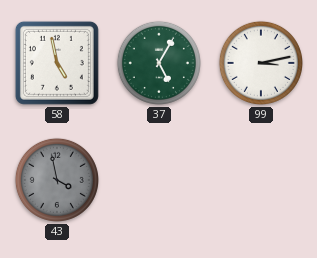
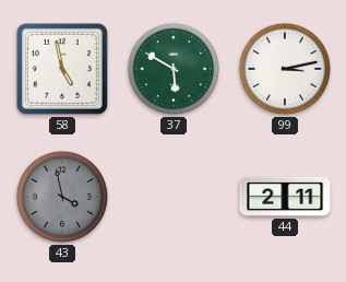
37: 5:05 -> 5:50 (174, 69)
44: none -> 2:11 (285, 197)
